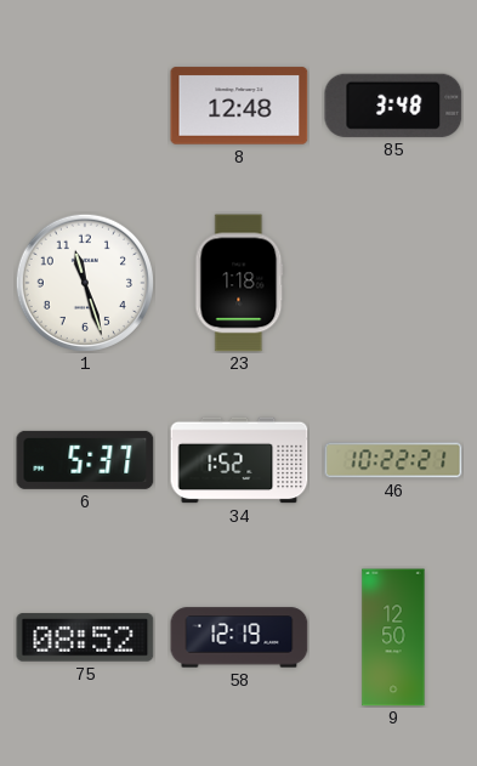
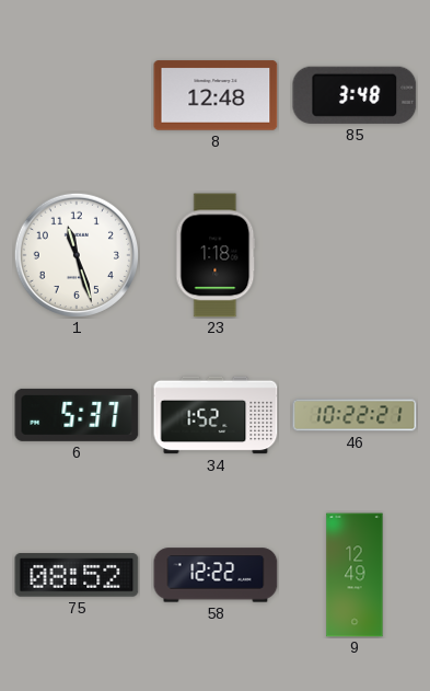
58: 12:19 -> 12:22 (216, 575)
9: 12:50 -> 12:49 (355, 575)
